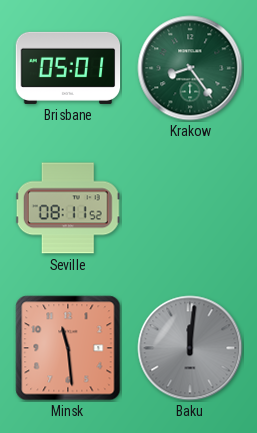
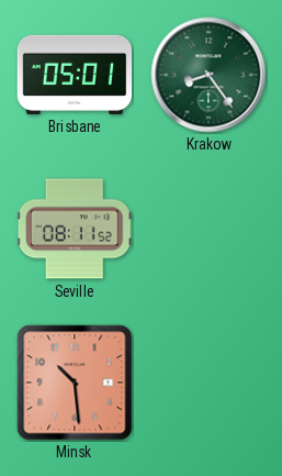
Minsk: 11:29 -> 10:29 (75, 383)
Baku: 12:01 -> none (190, 348)
